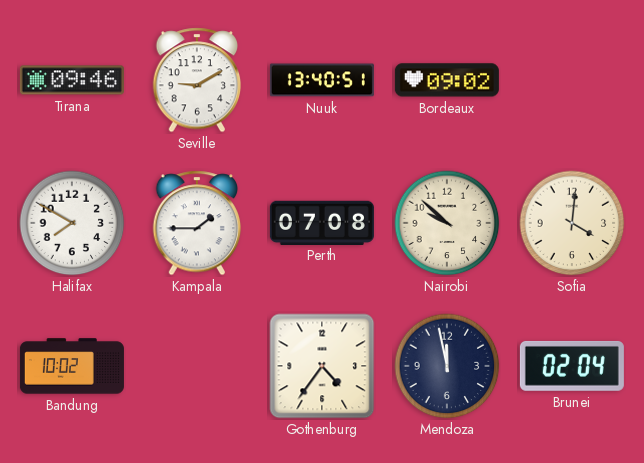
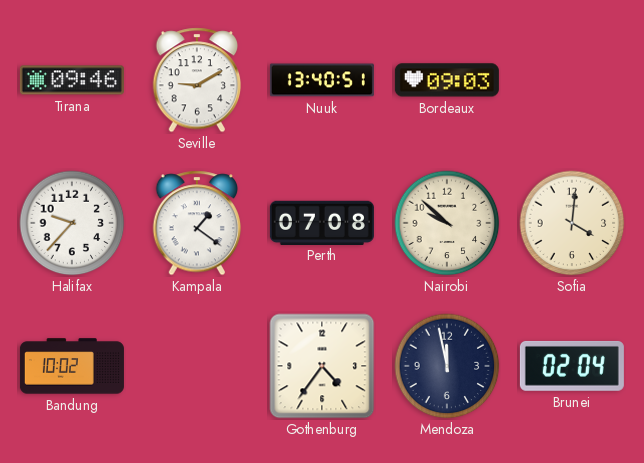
Bordeaux: 09:02 -> 09:03 (447, 80)
Halifax: 7:50 -> 9:37 (72, 223)
Kampala: 1:45 -> 1:21 (197, 223)
